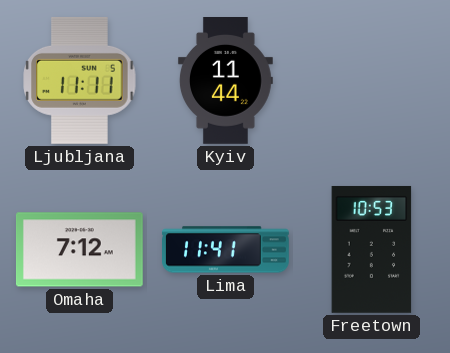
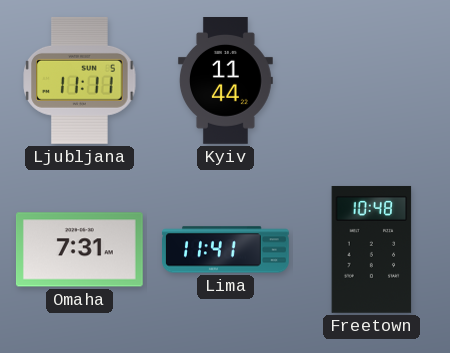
Omaha: 7:12 -> 7:31 (79, 250)
Freetown: 10:53 -> 10:48 (372, 249)
